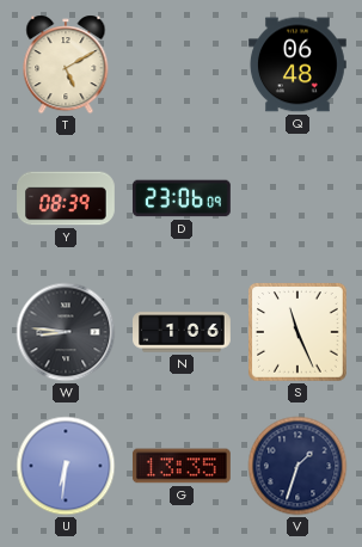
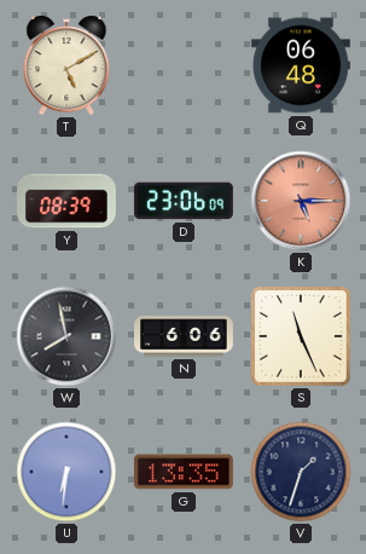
K: none -> 5:15 (301, 201)
W: 8:46 -> 7:58 (66, 336)
N: 1:06 -> 6:06 (185, 336)
